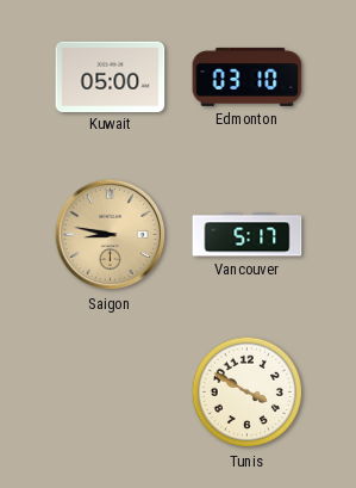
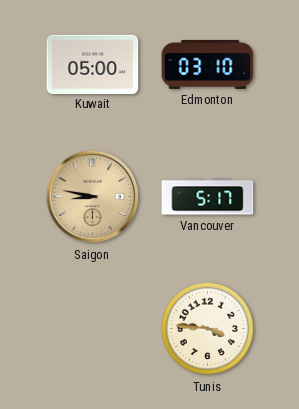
Tunis: 3:50 -> 3:46 (208, 329)
